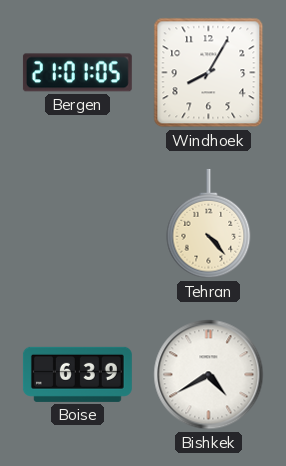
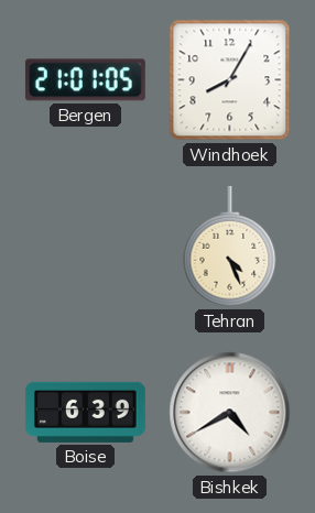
Tehran: 4:23 -> 4:26 (230, 247)
